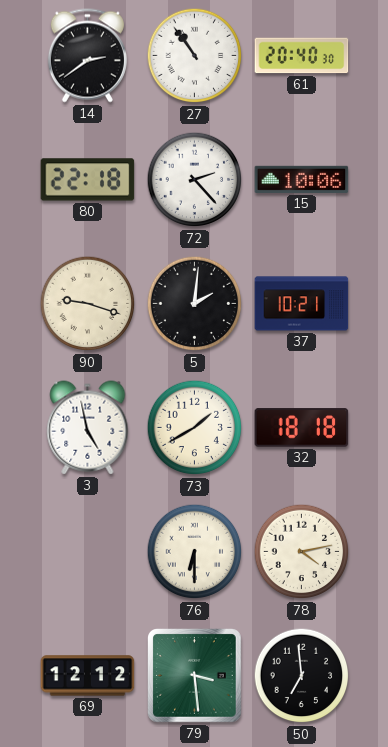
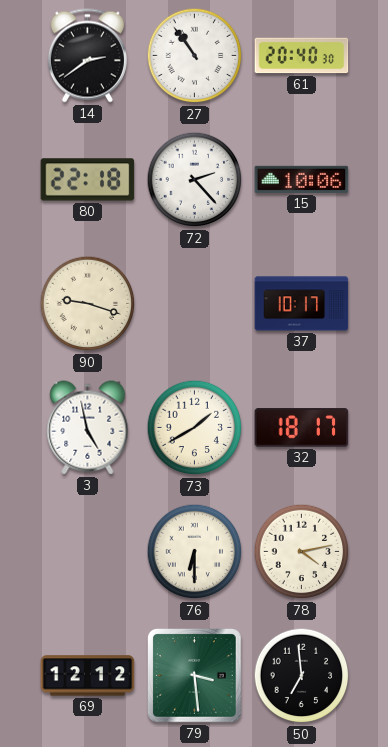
5: 2:01 -> none (195, 304)
37: 10:21 -> 10:17 (302, 304)
32: 18:18 -> 18:17 (302, 428)
